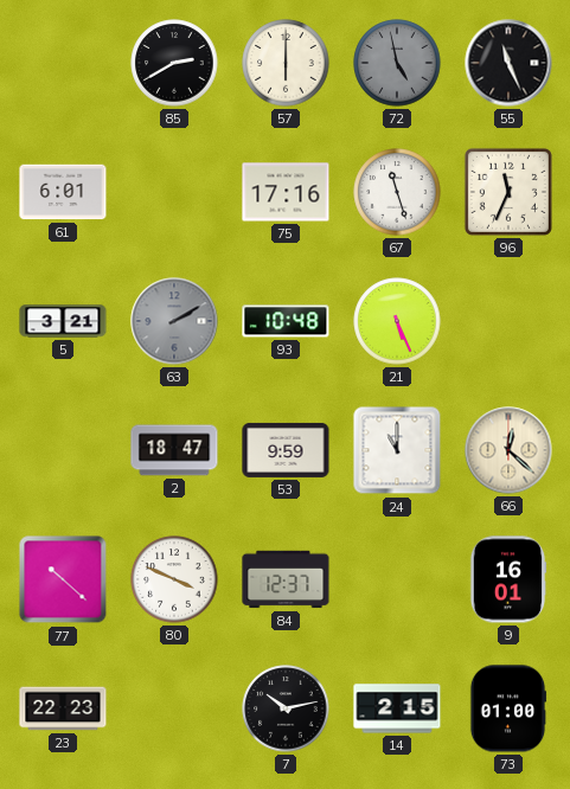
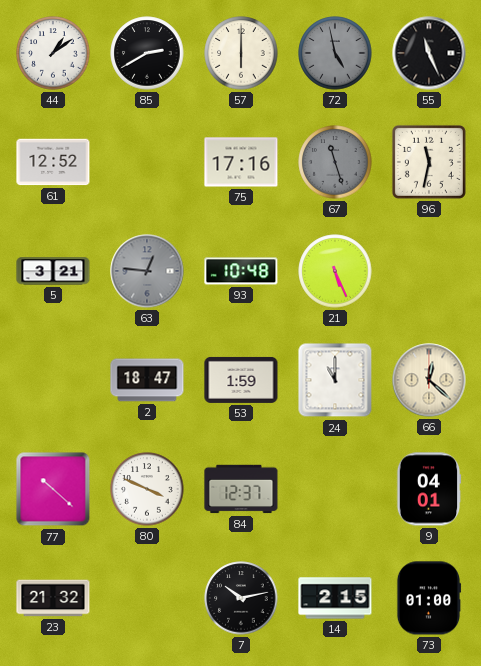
44: none -> 1:09 (53, 53)
61: 6:01 -> 12:52 (53, 162)
67 dial: white -> grey (335, 162)
96: 11:34 -> 11:32 (429, 162)
63: 2:10 -> 12:46 (147, 271)
53: 9:59 -> 1:59 (241, 380)
9: 16:01 -> 04:01 (429, 489)
23: 22:23 -> 21:32 (53, 598)
